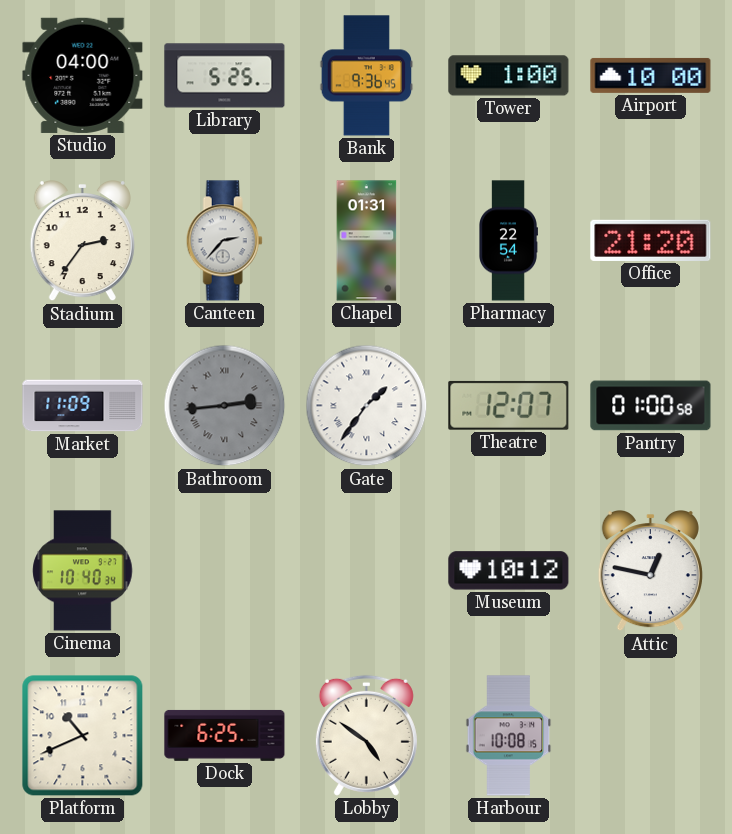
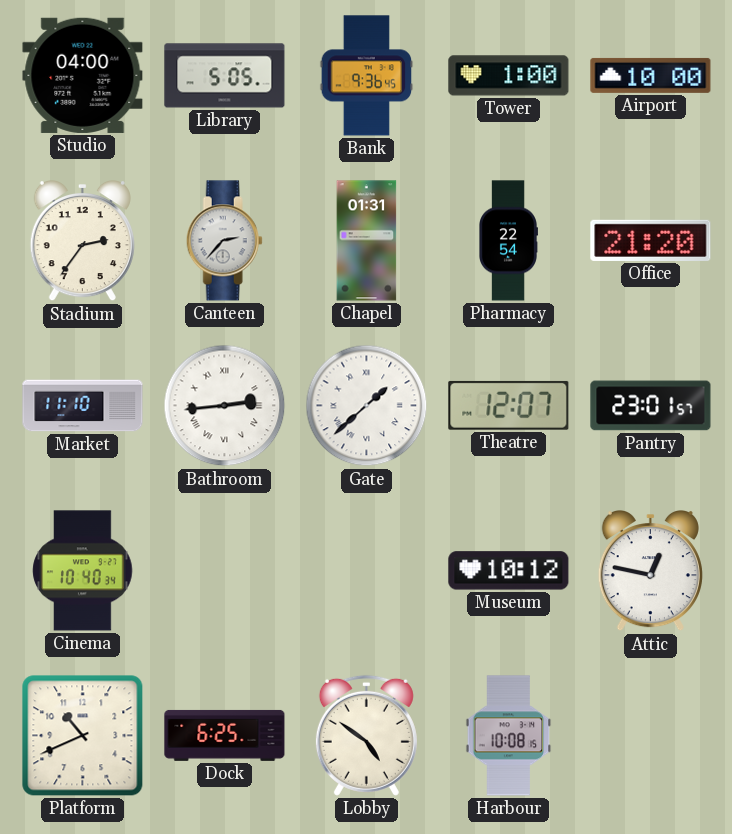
Library: 5:25 -> 5:05 (225, 76)
Market: 11:09 -> 11:10 (83, 406)
Bathroom dial: grey -> white (225, 406)
Gate: 1:36 -> 1:38 (367, 406)
Pantry: 01:00 -> 23:01 (651, 406)
